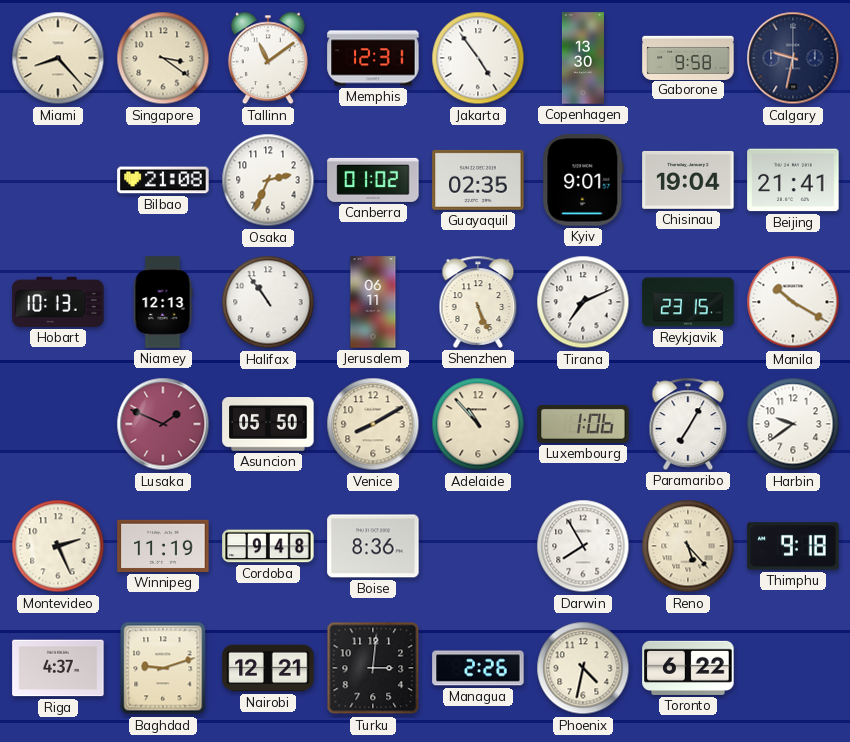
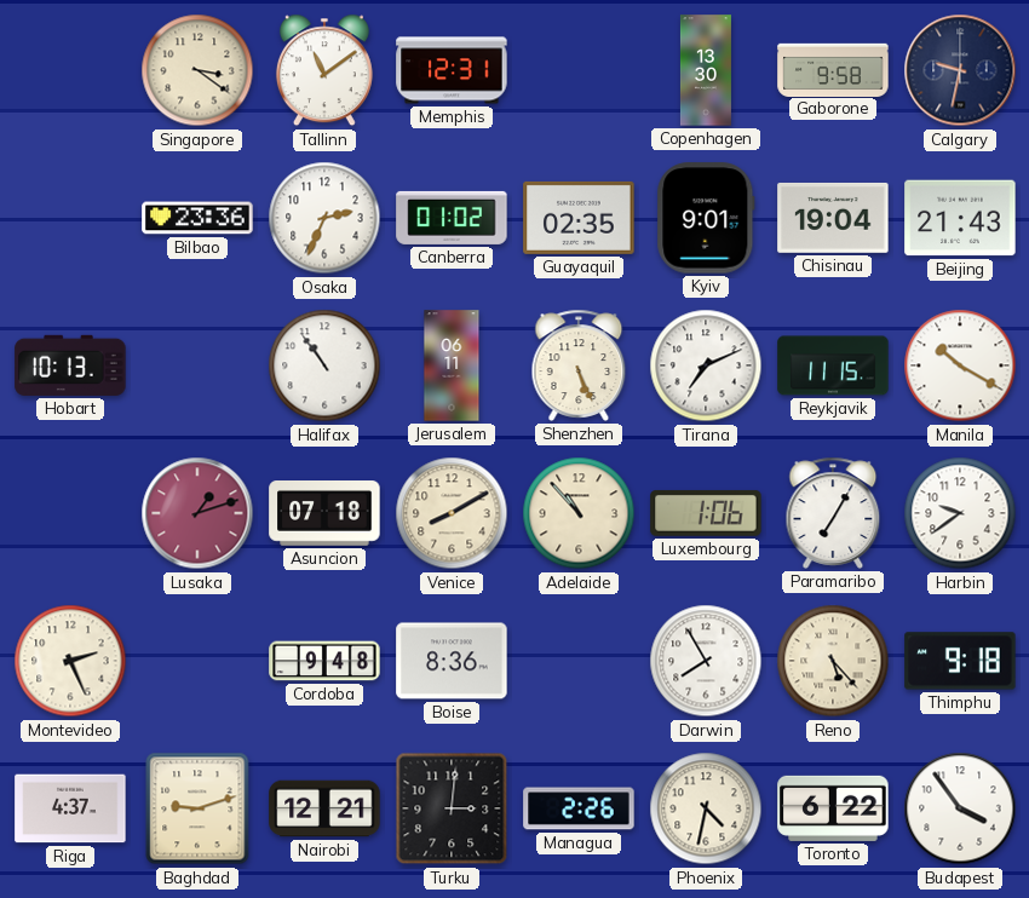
Miami: 8:23 -> none (58, 58)
Jakarta: 4:54 -> none (478, 58)
Bilbao: 21:08 -> 23:36 (197, 218)
Beijing: 21:41 -> 21:43 (960, 218)
Niamey: 12:13 -> none (163, 302)
Reykjavik: 23:15 -> 11:15 (833, 365)
Lusaka: 1:49 -> 1:12 (197, 513)
Asuncion: 05:50 -> 07:18 (324, 514)
Winnipeg: 11:19 -> none (163, 546)
Budapest: none -> 3:54 (960, 808)
